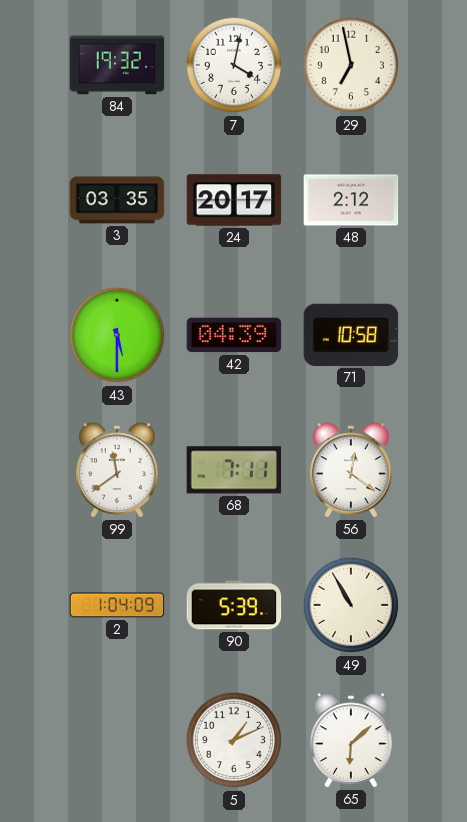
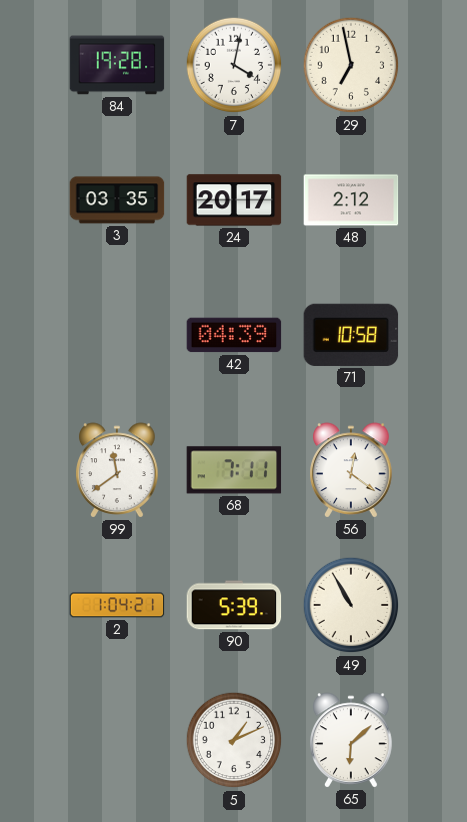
84: 19:32 -> 19:28 (117, 65)
43: 5:30 -> none (117, 335)
2: 1:04:09 -> 1:04:21 (117, 605)
